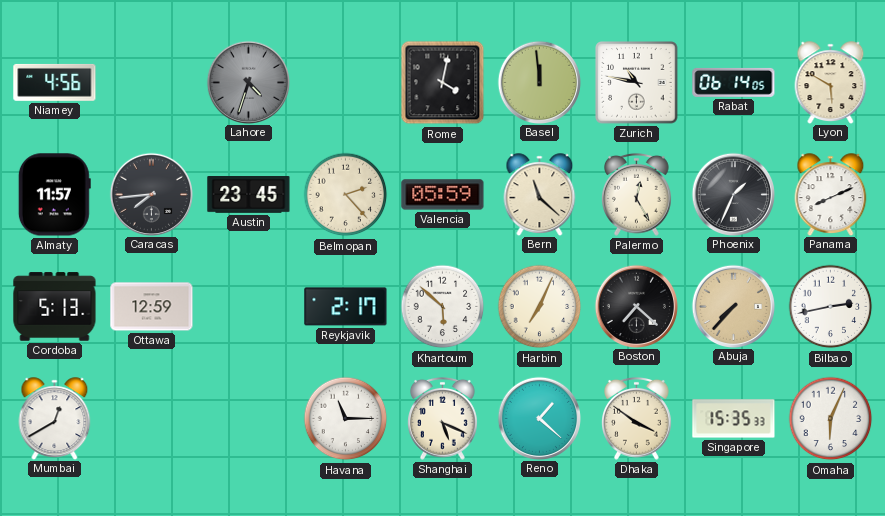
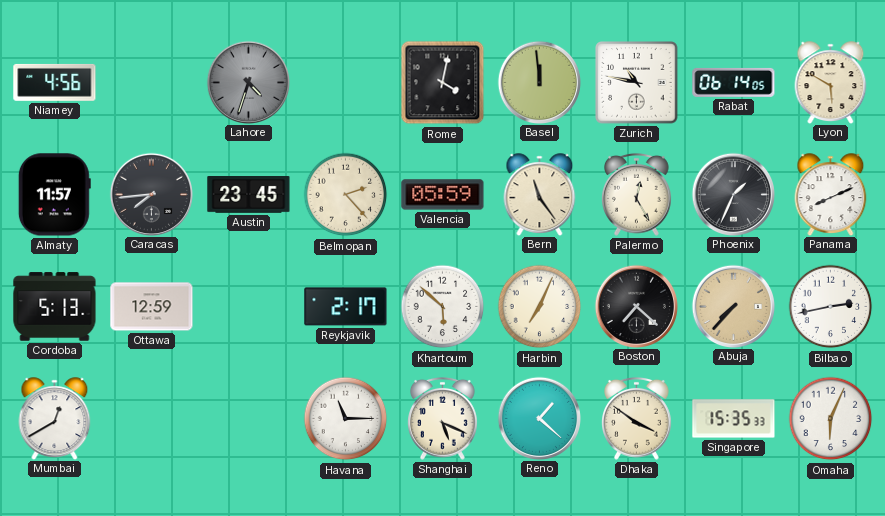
Bern: 11:22 -> 11:24 (540, 194)
